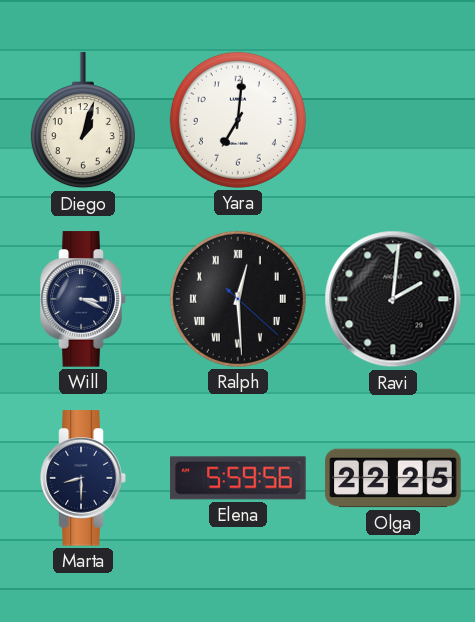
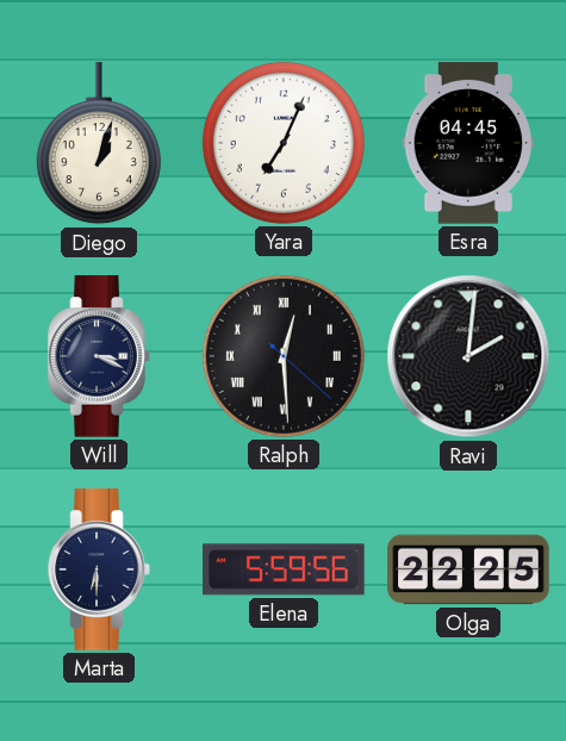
Yara: 7:01 -> 7:04 (284, 143)
Esra: none -> 04:45 (468, 143)
Marta: 8:30 -> 6:30 (99, 569)
